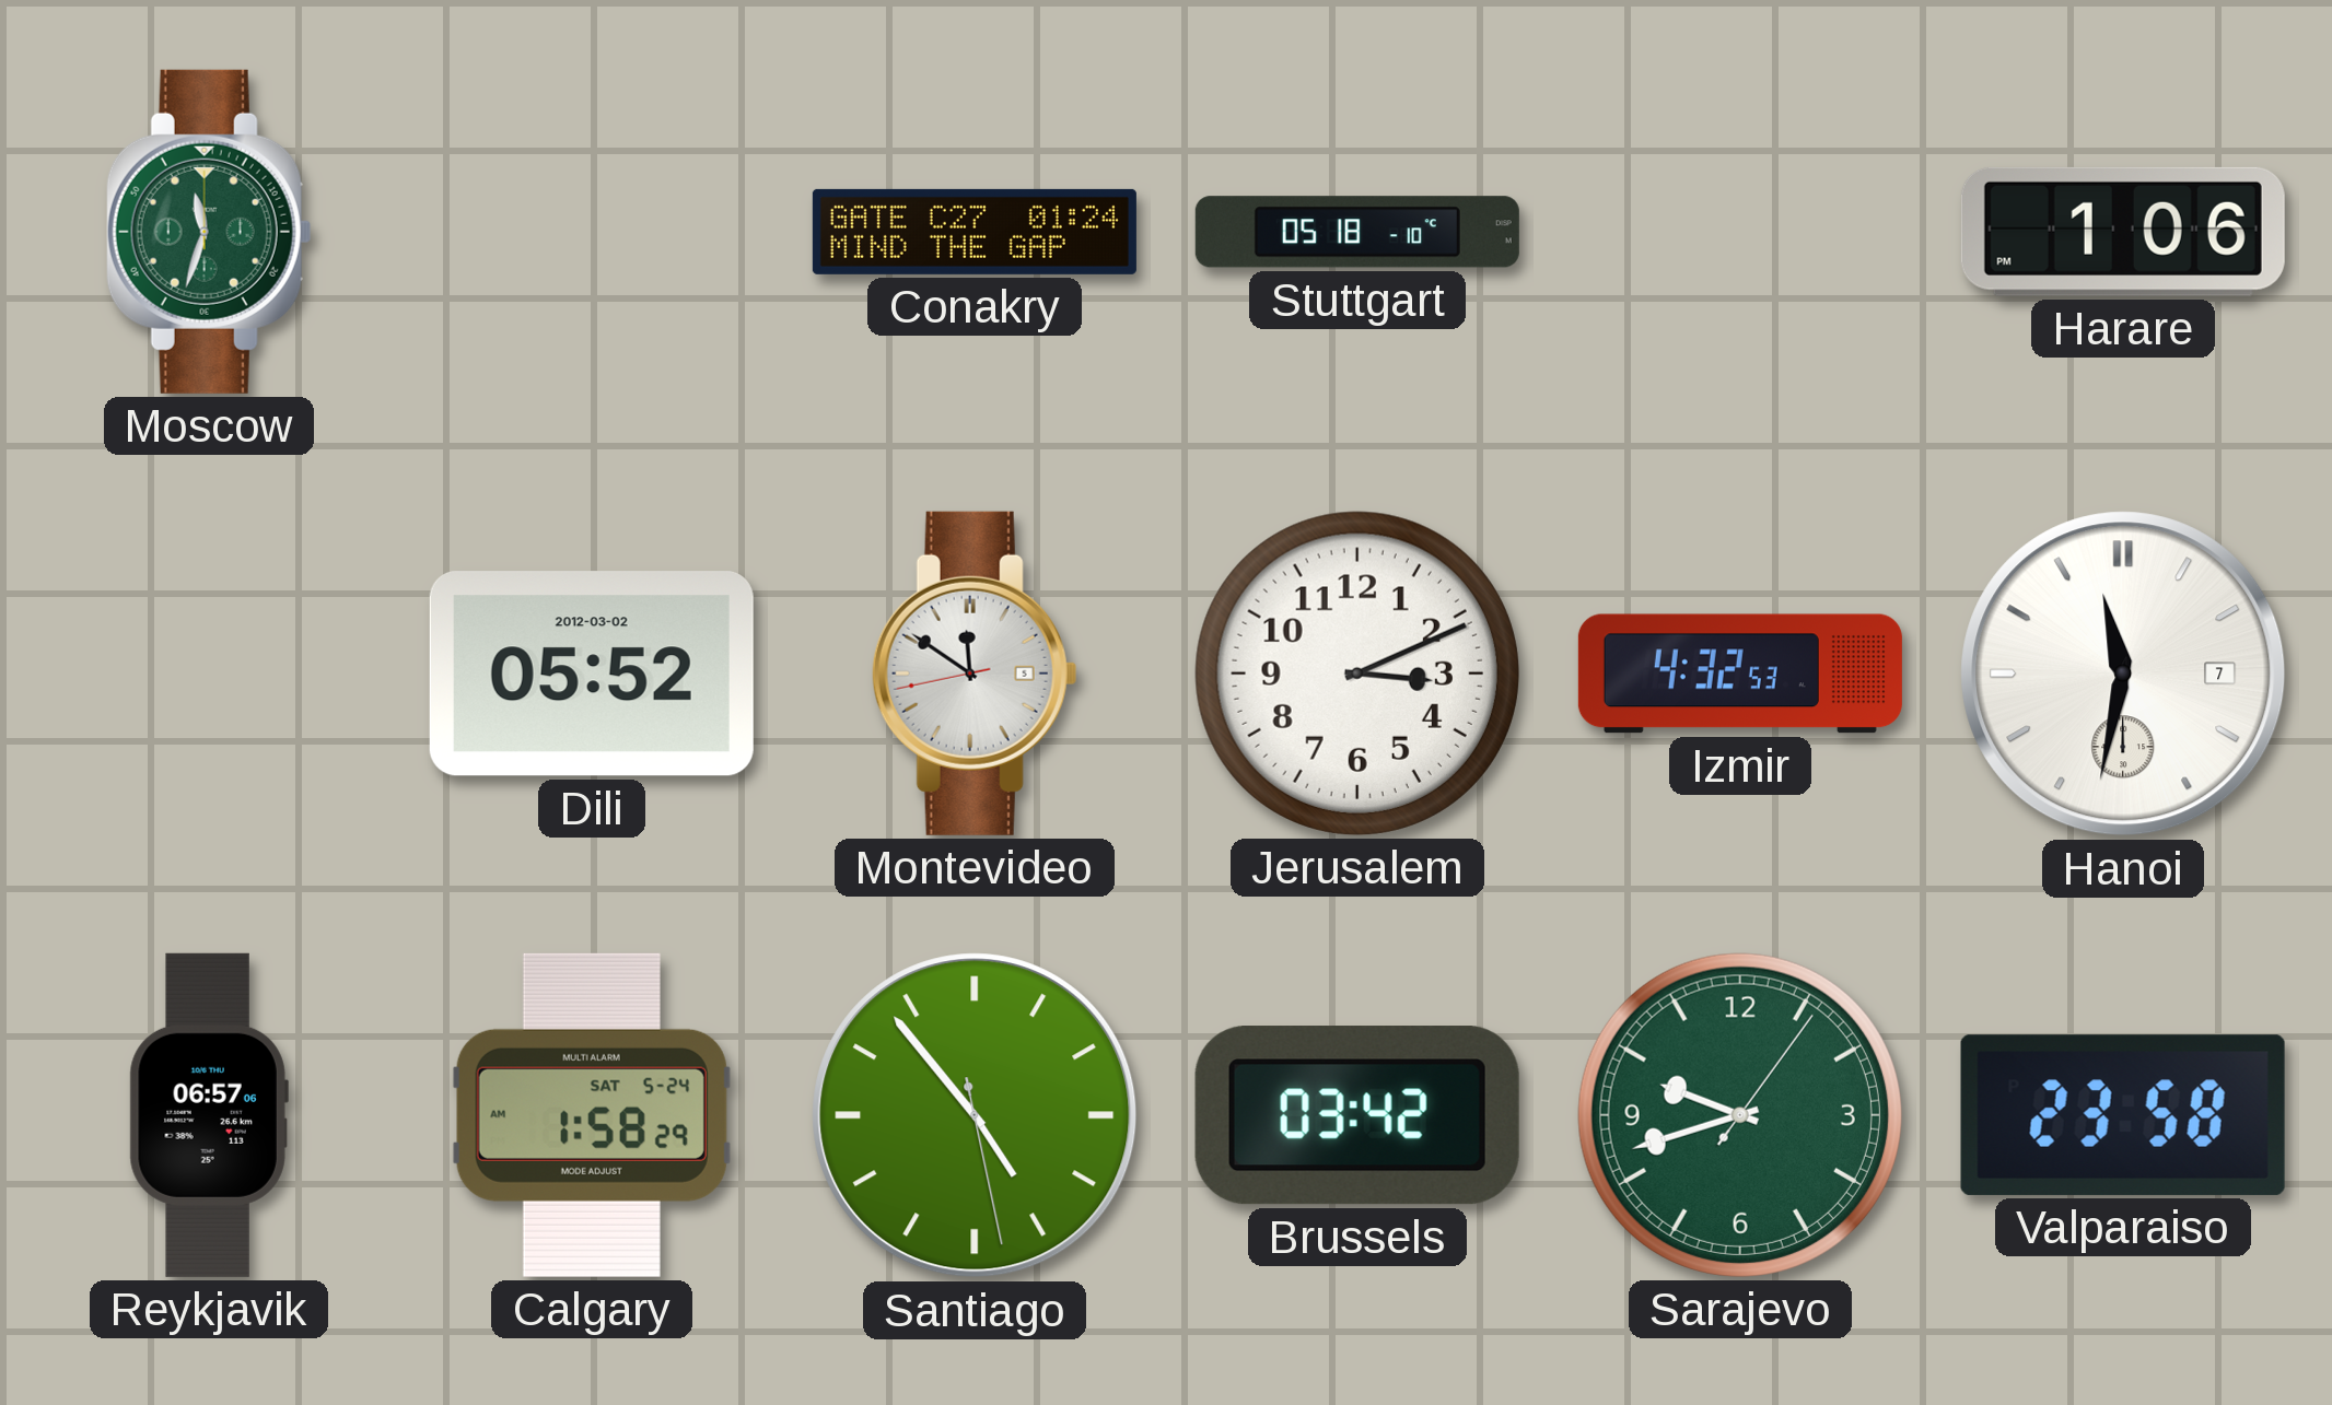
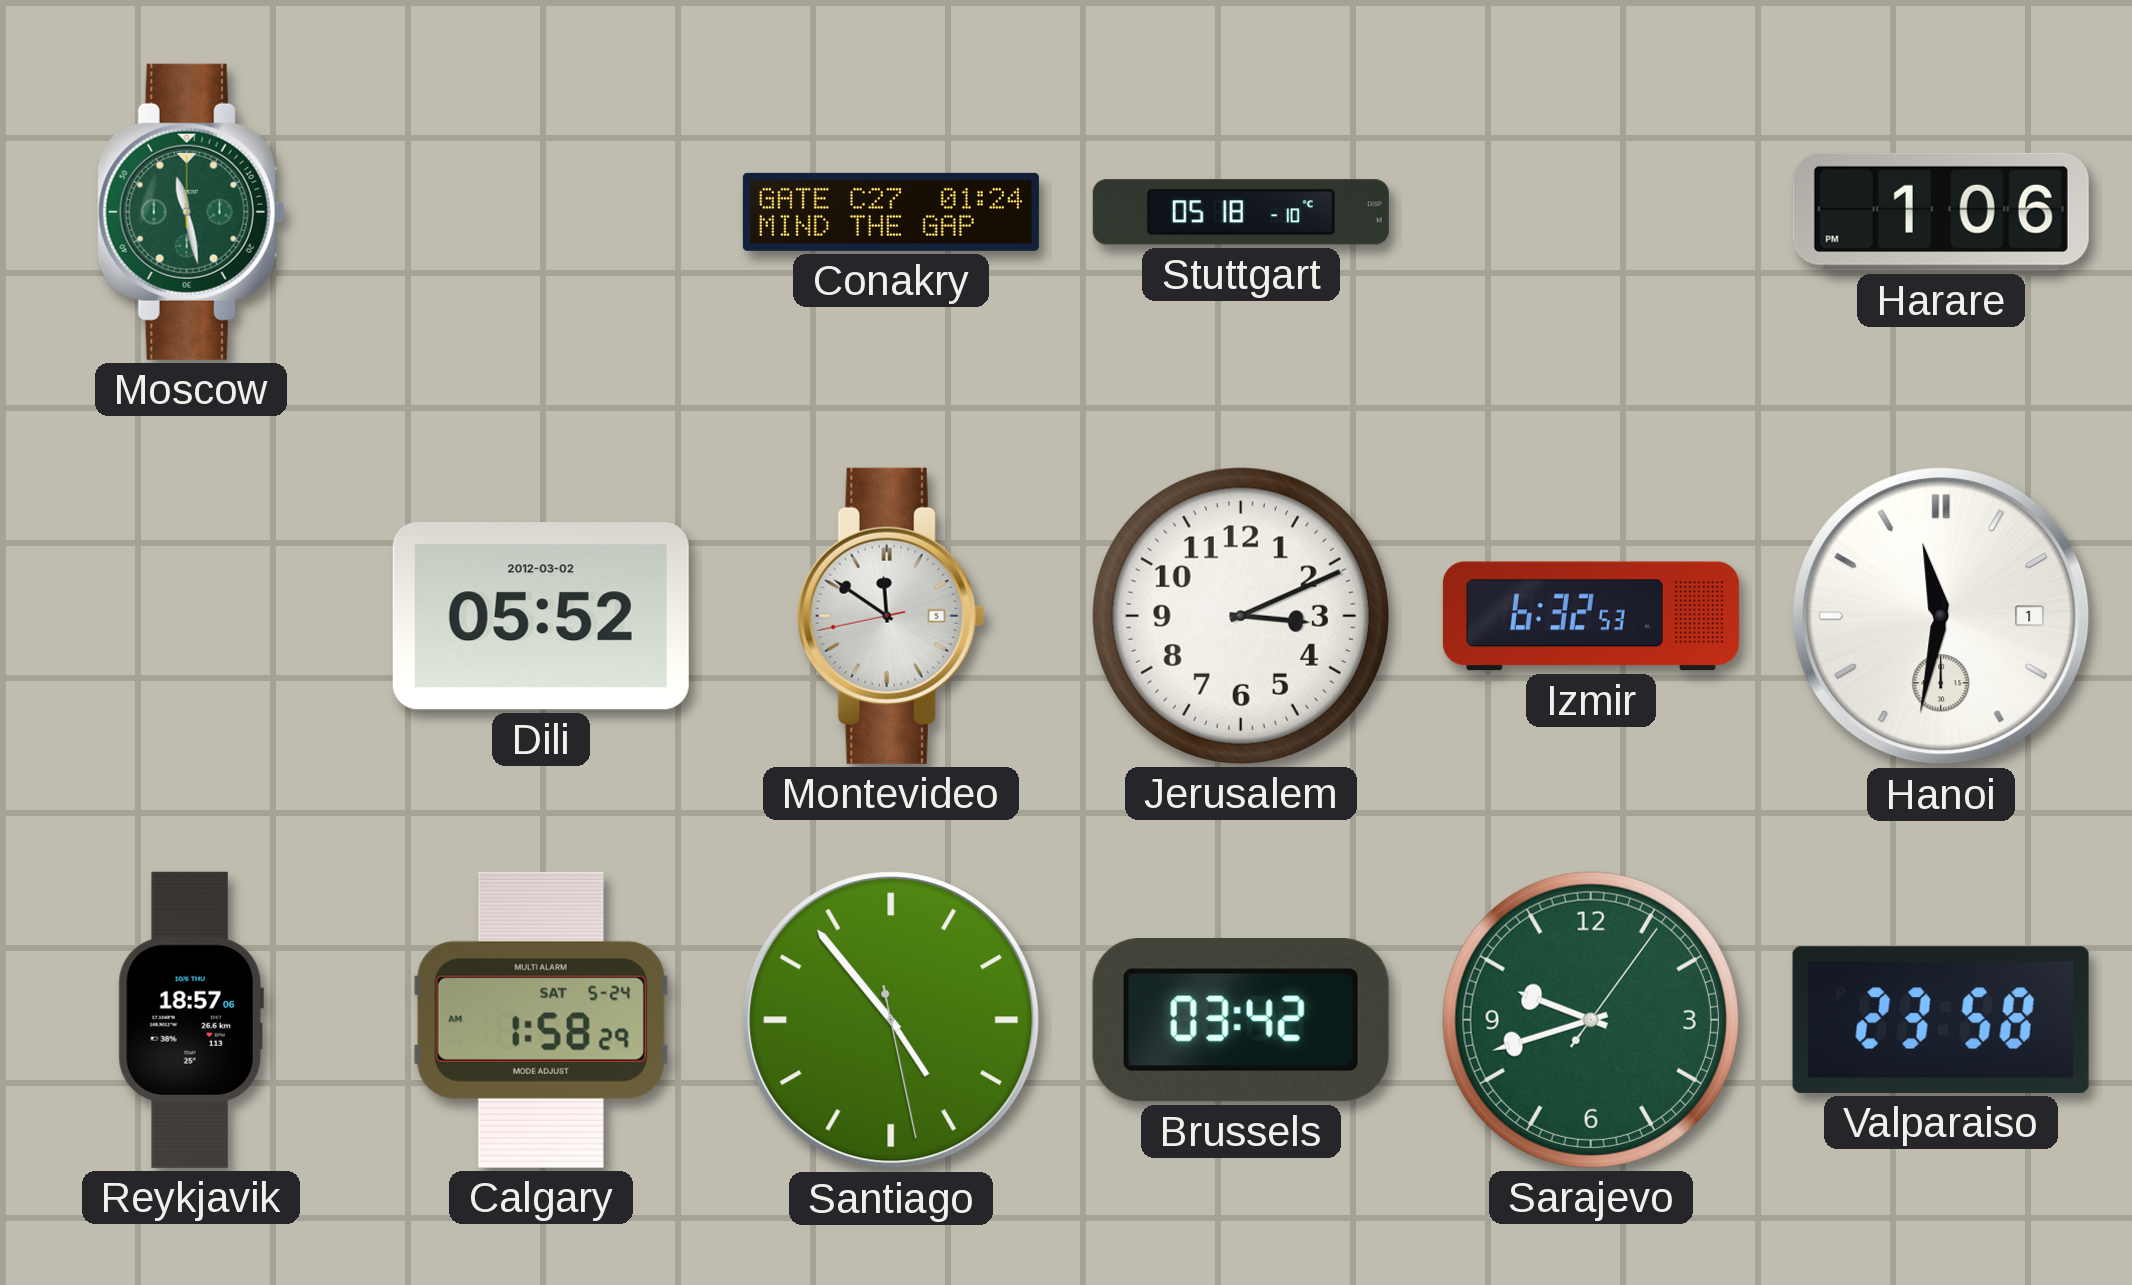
Moscow: 11:33 -> 11:28 (191, 212)
Izmir: 4:32 -> 6:32 (1591, 616)
Hanoi date: 7 -> 1 (1941, 616)
Reykjavik: 06:57 -> 18:57 (191, 1020)
